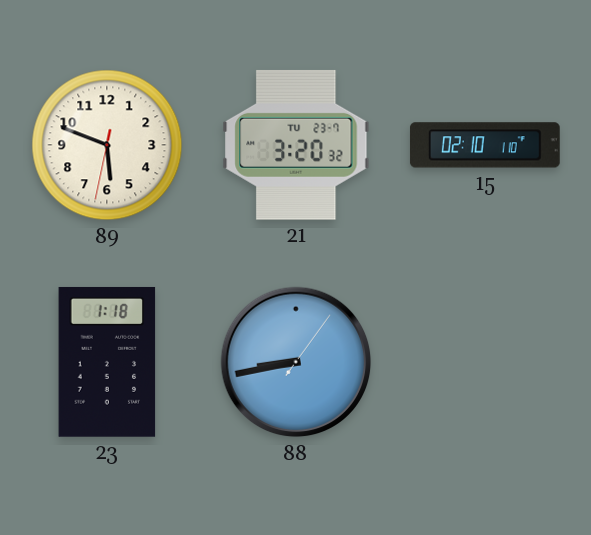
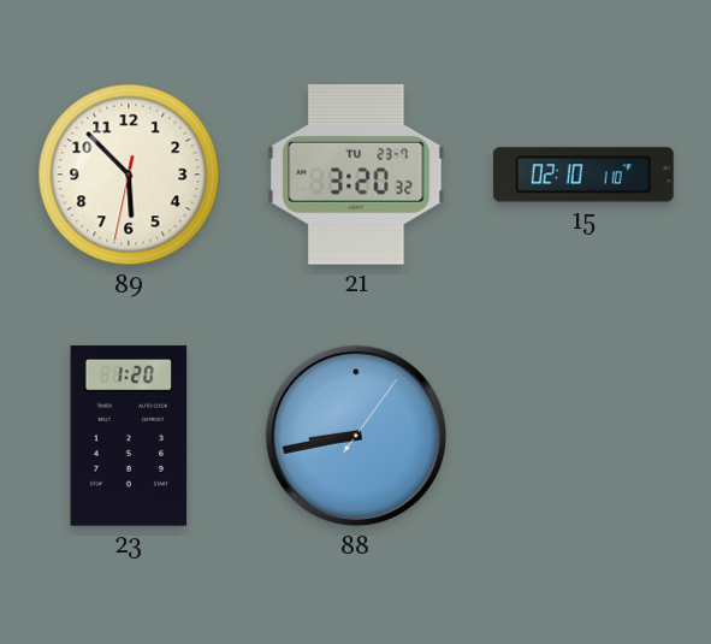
89: 5:48 -> 5:52 (129, 175)
23: 1:18 -> 1:20 (129, 436)
